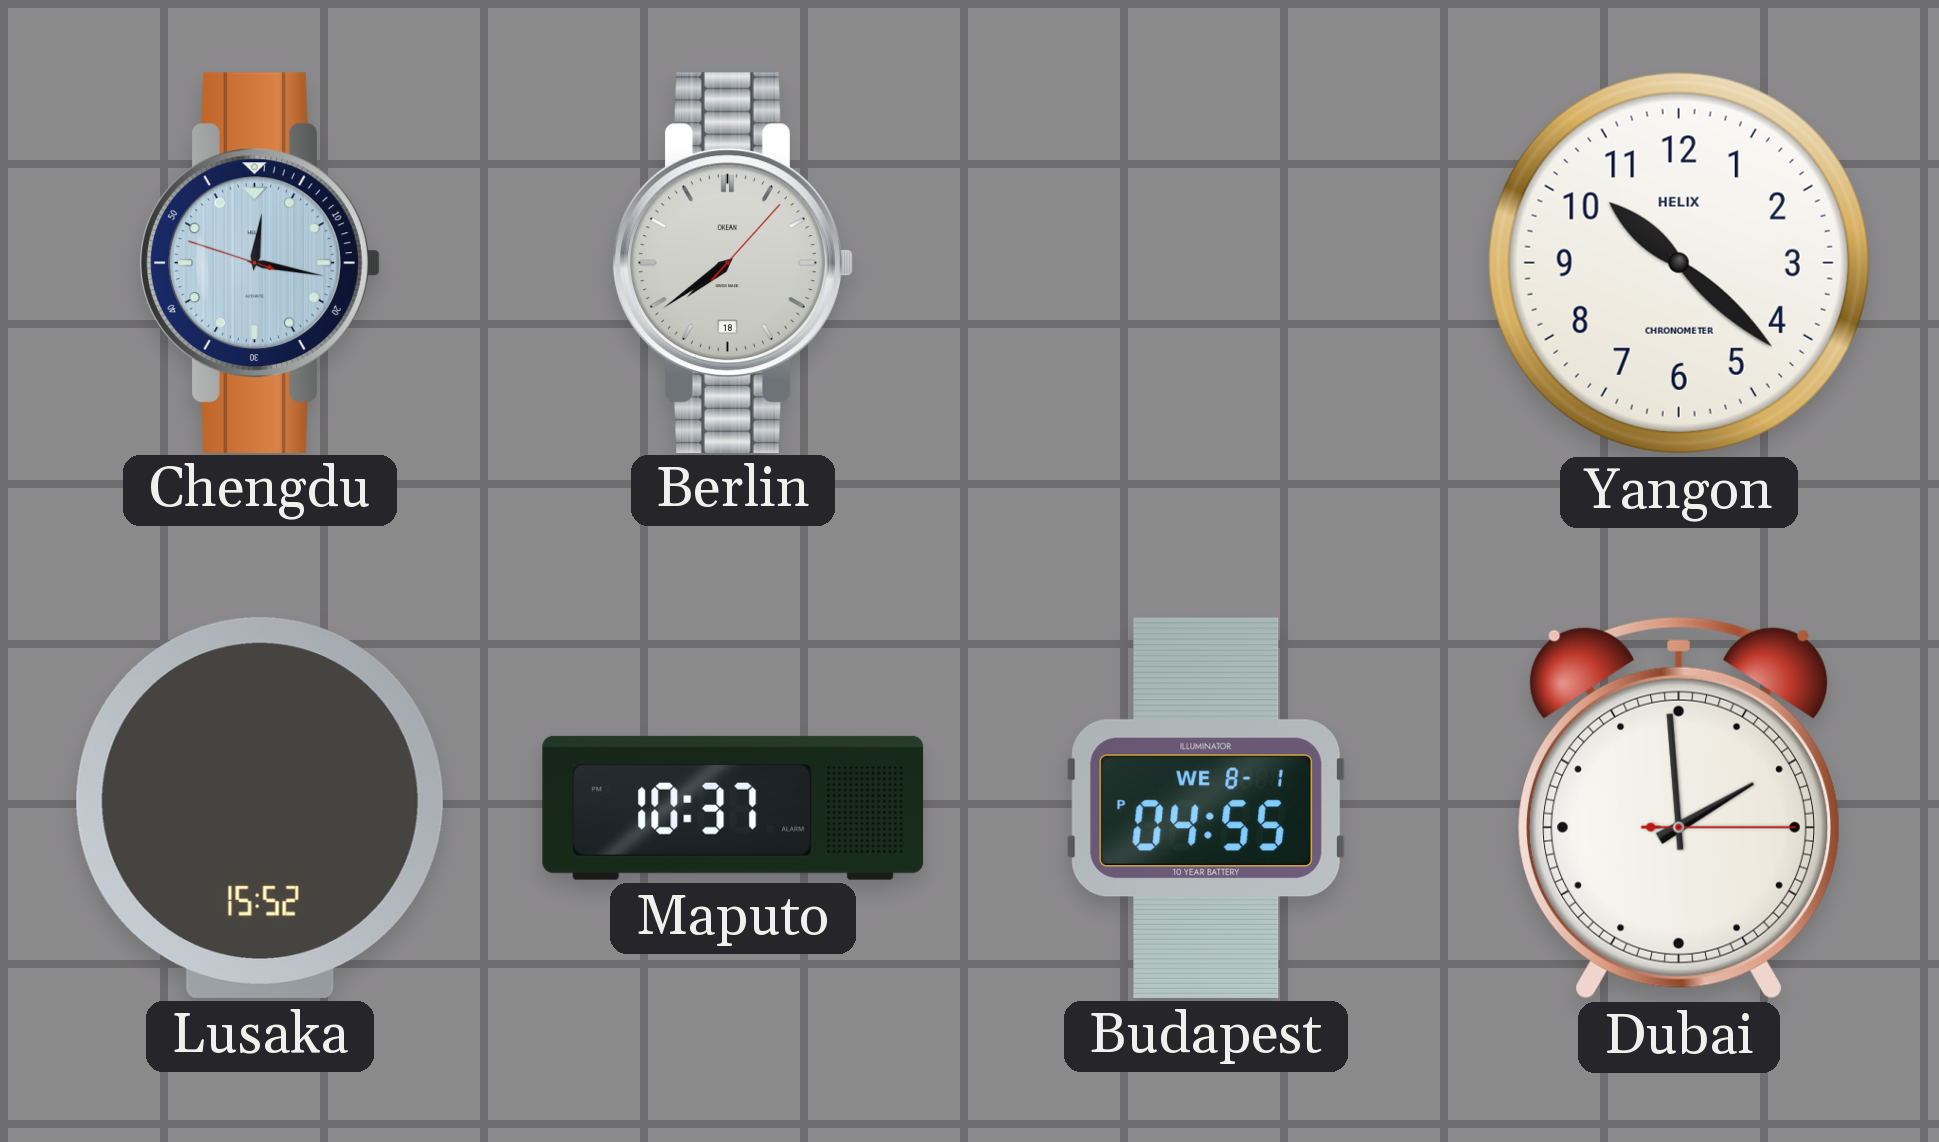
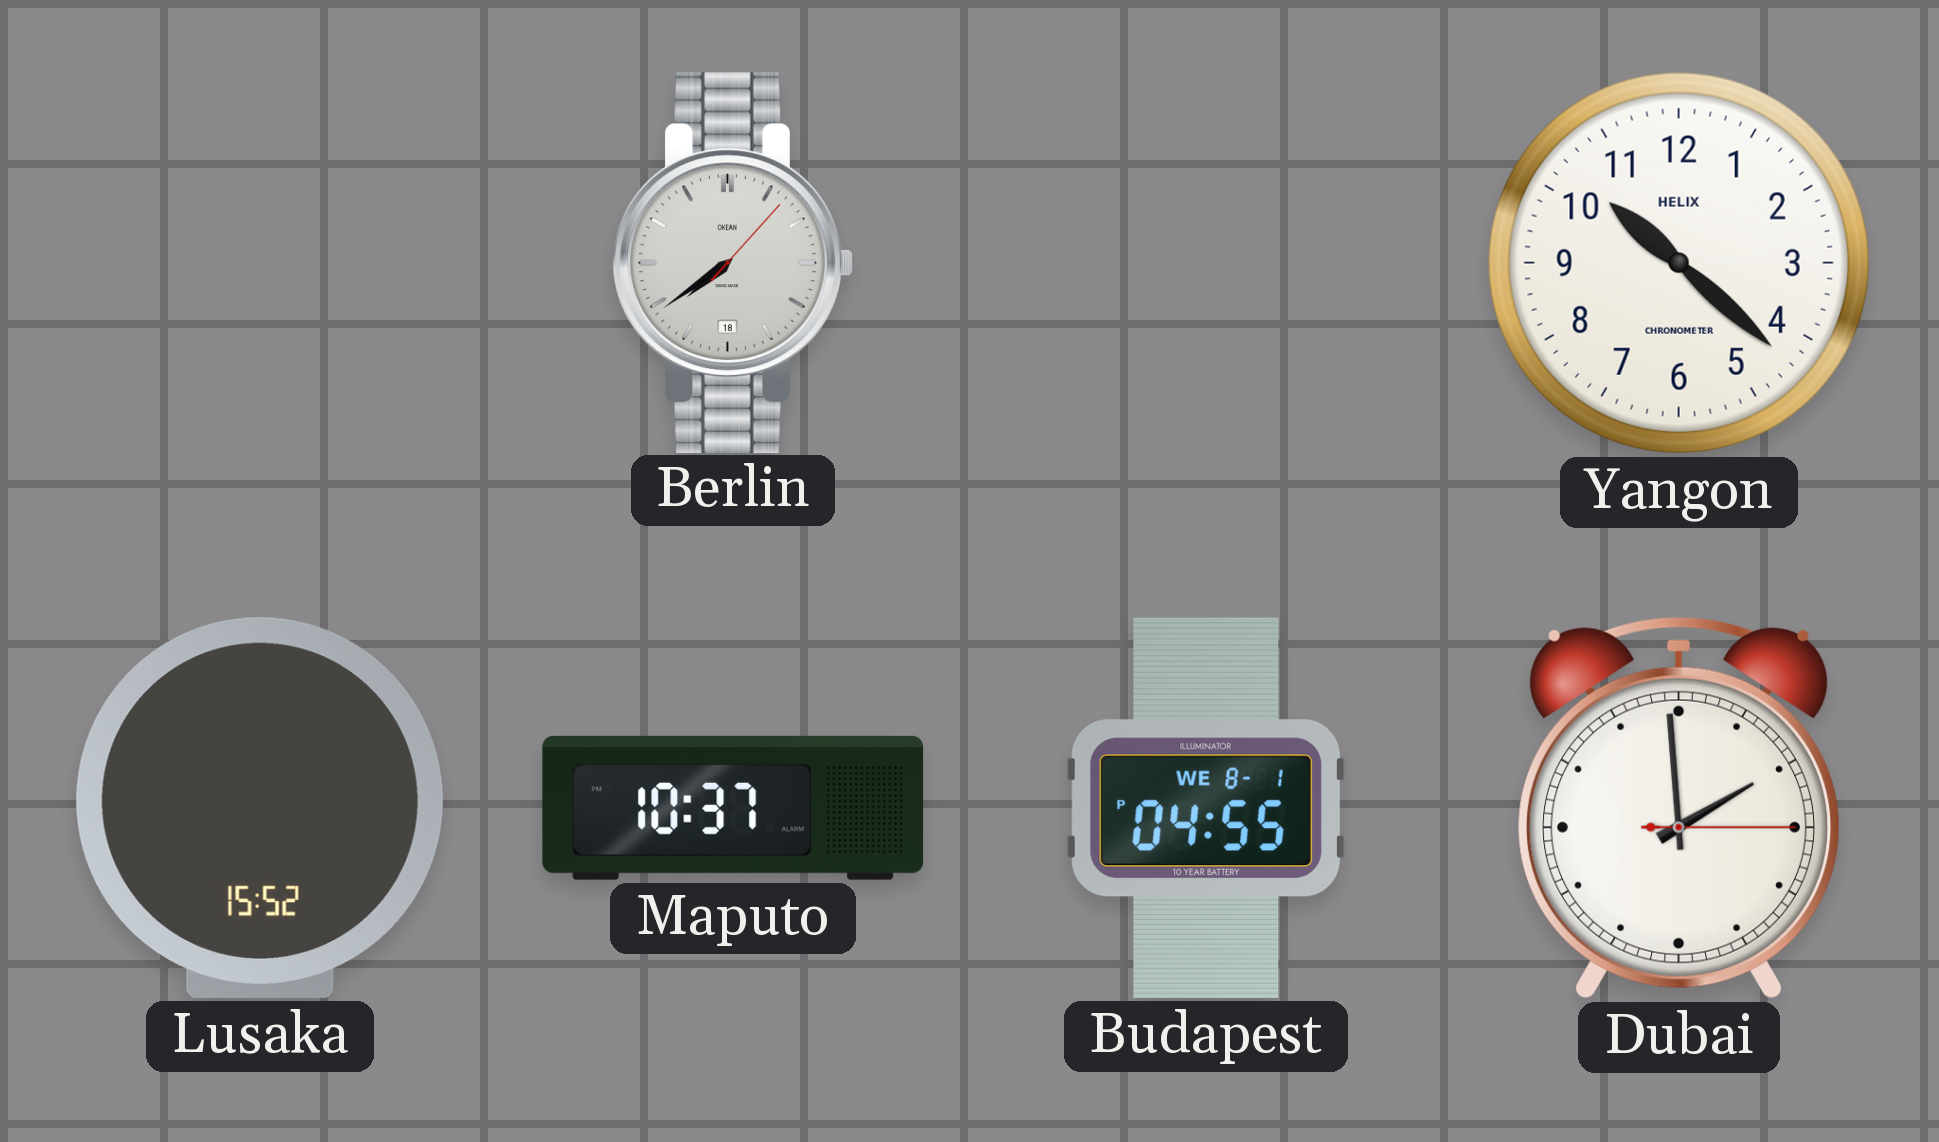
Chengdu: 12:16 -> none (260, 262)
